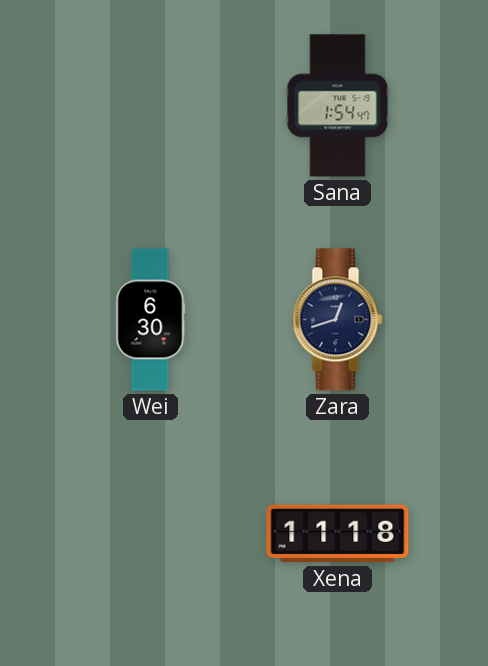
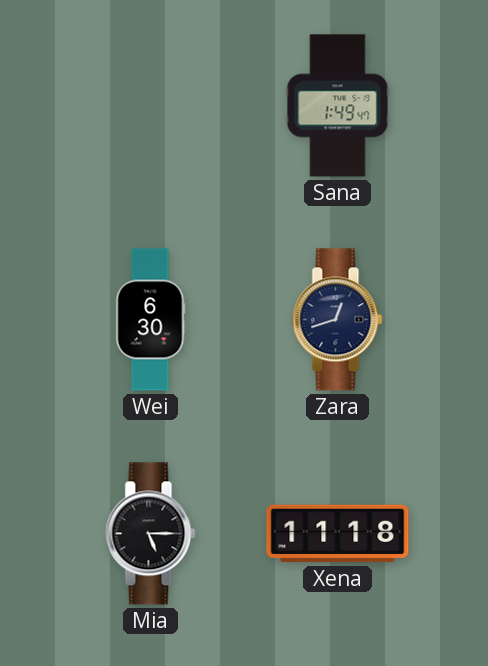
Sana: 1:54 -> 1:49 (338, 106)
Mia: none -> 5:15 (151, 534)
